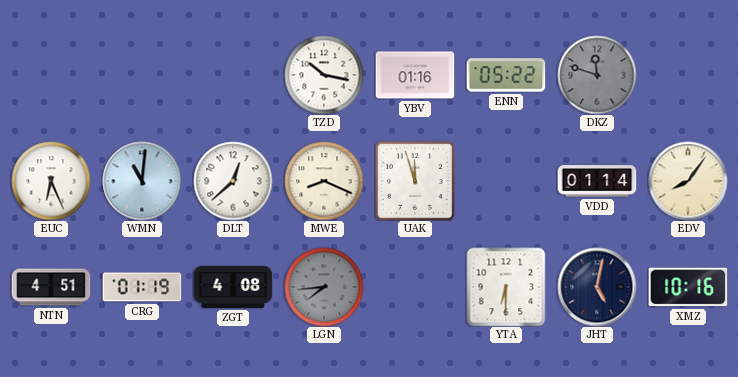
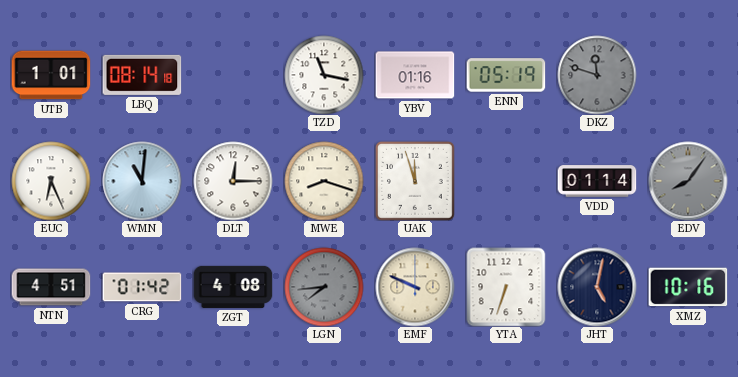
UTB: none -> 1:01 (51, 75)
LBQ: none -> 08:14 (142, 75)
TZD: 10:17 -> 11:17 (324, 75)
ENN: 05:22 -> 05:19 (506, 75)
DLT: 12:38 -> 12:15 (233, 181)
MWE: 8:19 -> 8:18 (324, 181)
EDV dial: cream -> grey (688, 181)
CRG: 01:19 -> 01:42 (142, 287)
EMF: none -> 9:49 (415, 287)
YTA: 6:30 -> 6:33 (506, 287)
